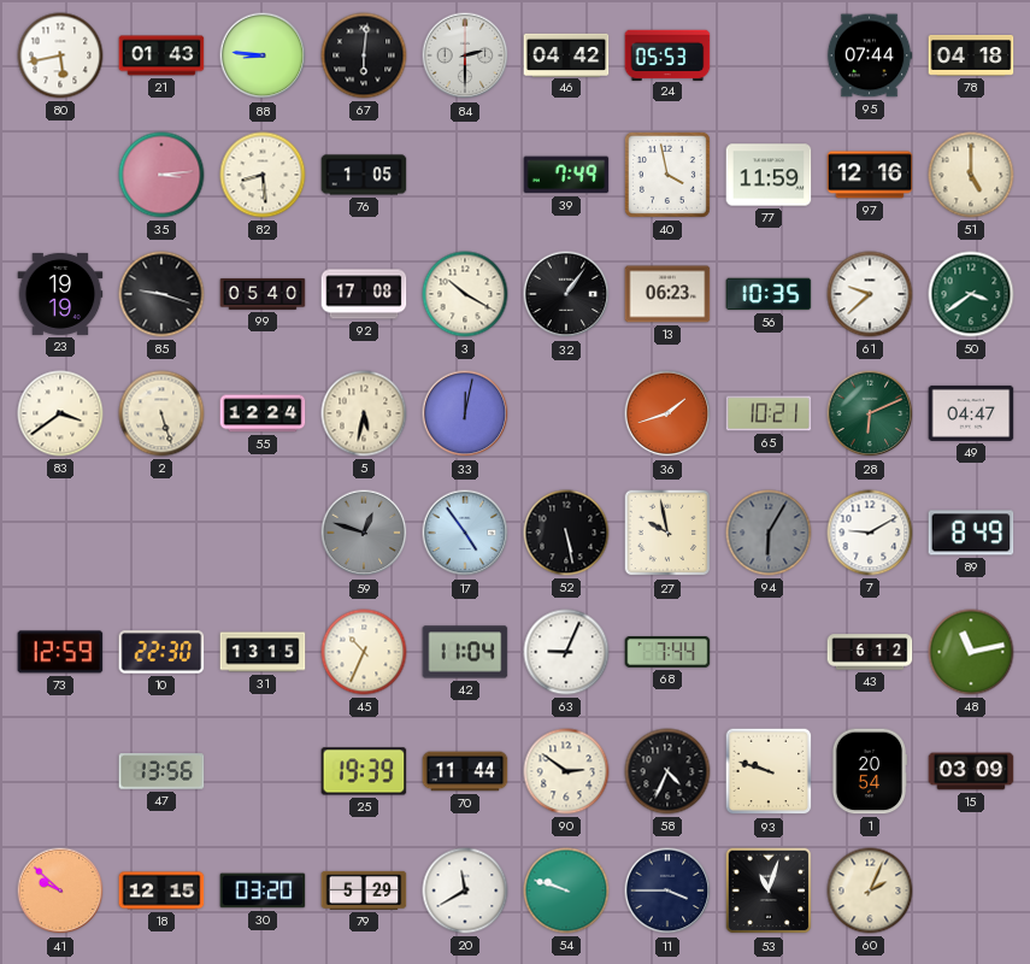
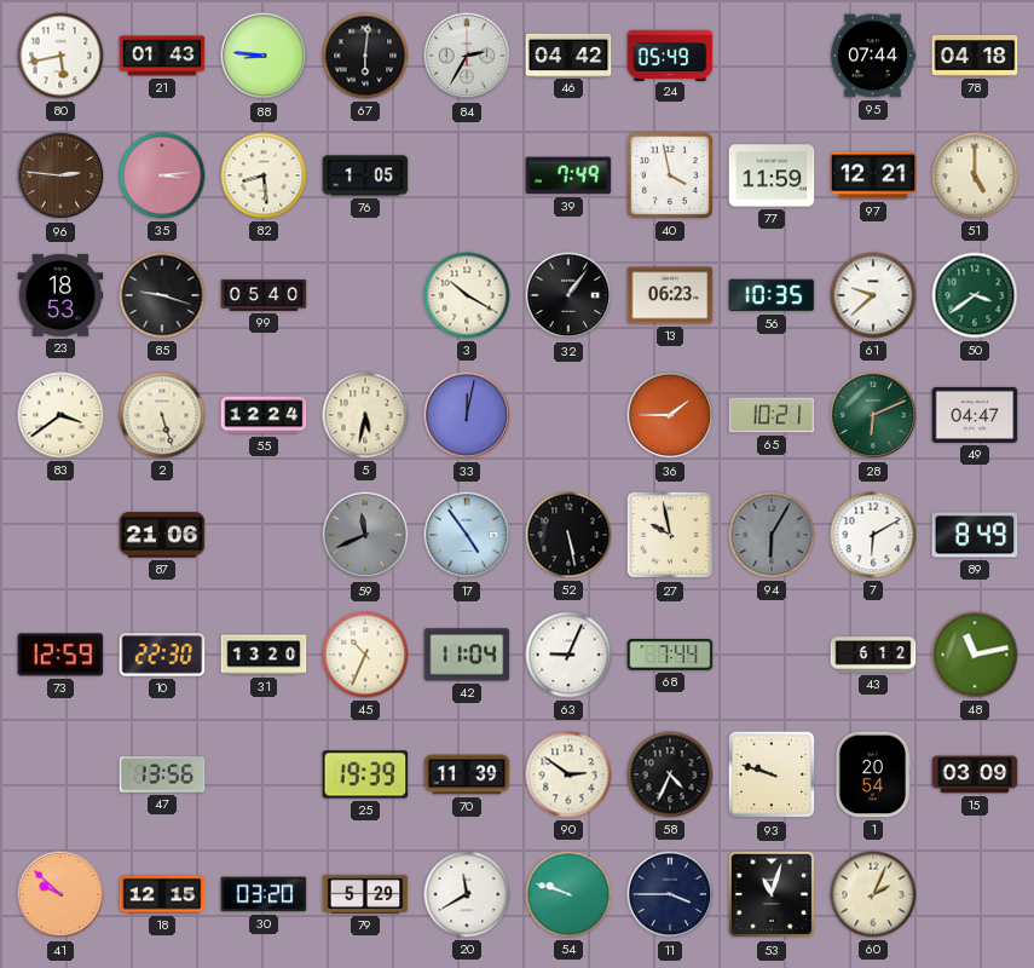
84: 2:30 -> 2:35 (467, 56)
24: 05:53 -> 05:49 (670, 54)
96: none -> 2:46 (60, 175)
97: 12:16 -> 12:21 (873, 175)
23: 19:19 -> 18:53 (60, 295)
92: 17:08 -> none (364, 294)
36: 1:42 -> 1:45 (670, 415)
87: none -> 21:06 (162, 535)
59: 12:48 -> 11:41 (365, 535)
7: 9:10 -> 6:10 (873, 535)
31: 13:15 -> 13:20 (264, 655)
70: 11:44 -> 11:39 (467, 774)
